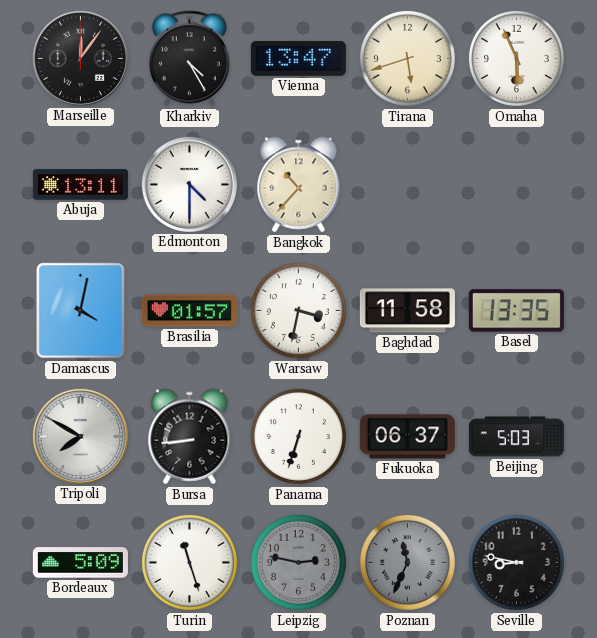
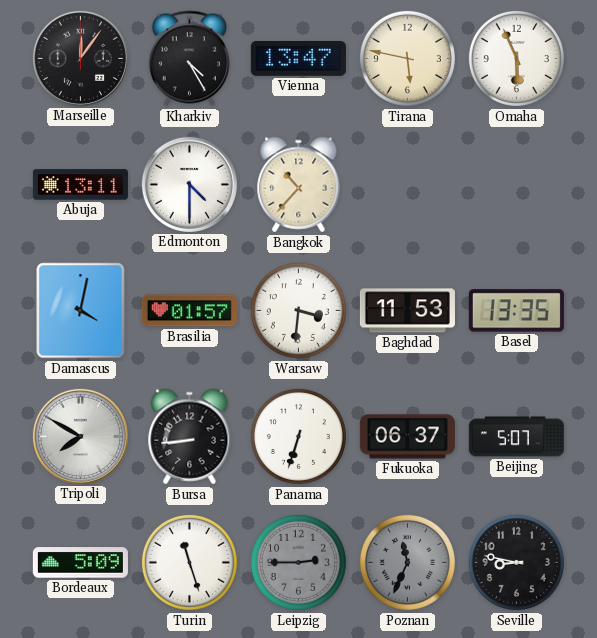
Tirana: 5:42 -> 5:47 (407, 58)
Warsaw: 3:32 -> 3:31 (298, 310)
Baghdad: 11:58 -> 11:53 (407, 311)
Beijing: 5:03 -> 5:07 (516, 437)
Leipzig: 2:47 -> 2:45 (298, 562)
